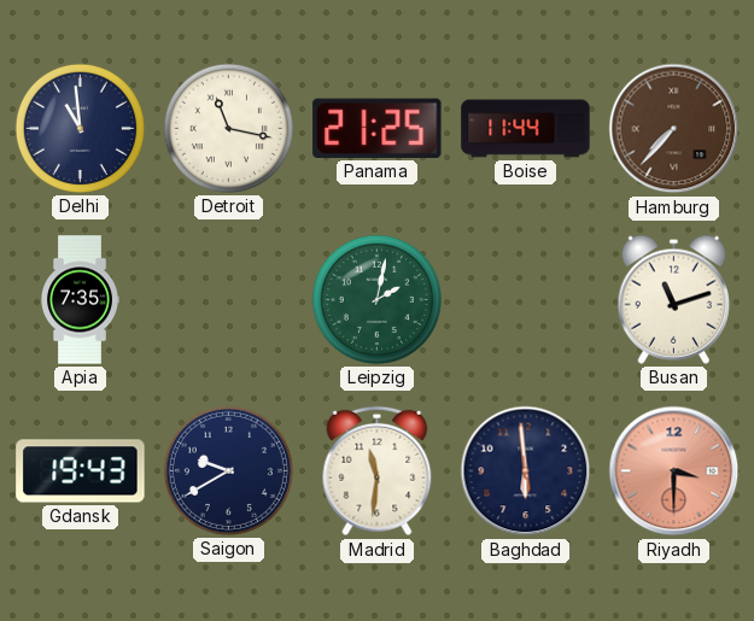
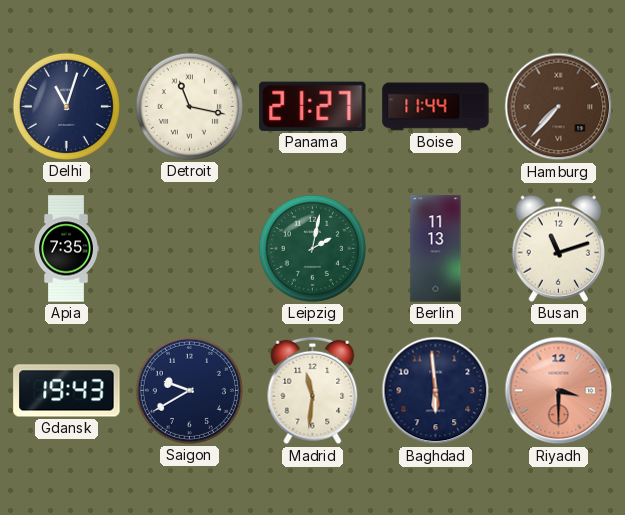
Delhi: 10:59 -> 11:03 (66, 106)
Panama: 21:25 -> 21:27 (313, 106)
Berlin: none -> 11:13 (436, 249)
